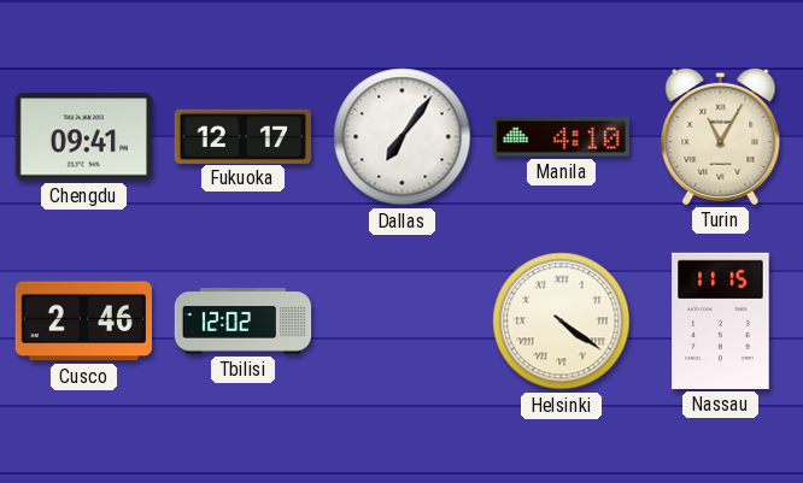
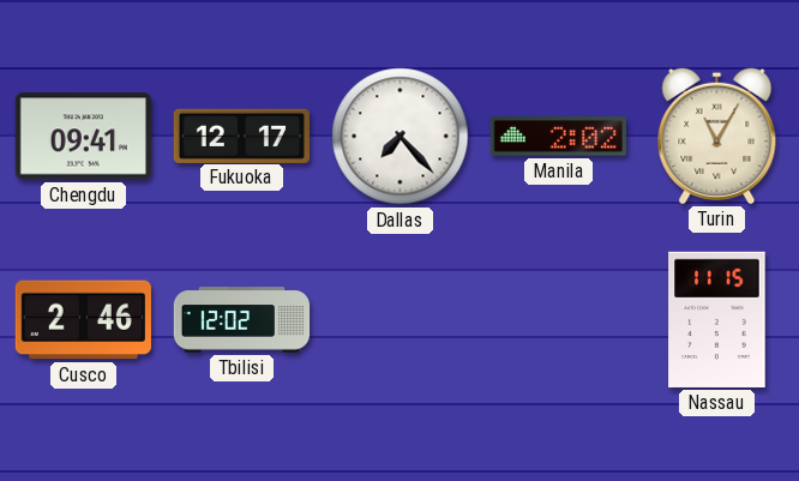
Dallas: 7:06 -> 7:23 (401, 137)
Manila: 4:10 -> 2:02 (558, 137)
Helsinki: 4:21 -> none (562, 322)
